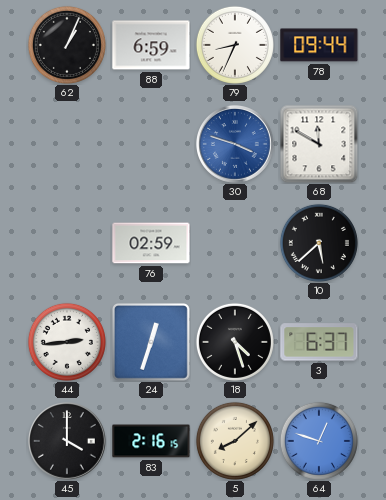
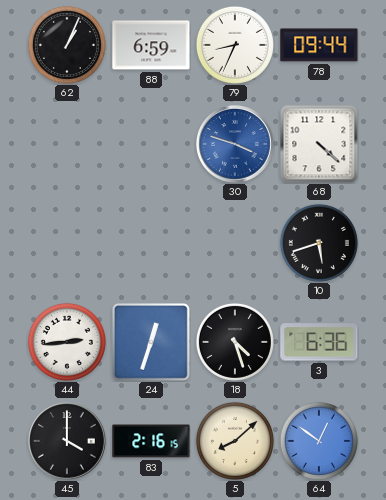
68: 11:50 -> 4:22 (319, 144)
76: 02:59 -> none (151, 243)
10: 5:38 -> 5:42 (319, 243)
3: 6:37 -> 6:36 (319, 342)
64: 12:48 -> 12:51 (319, 441)
